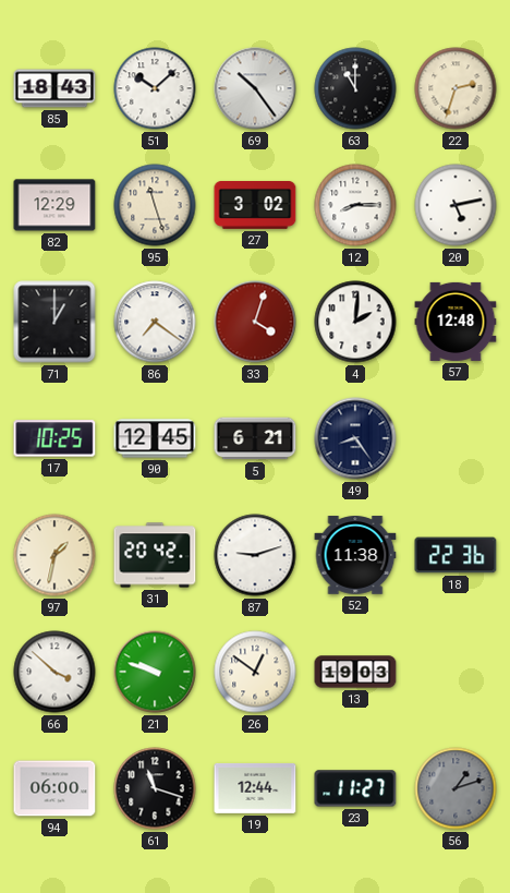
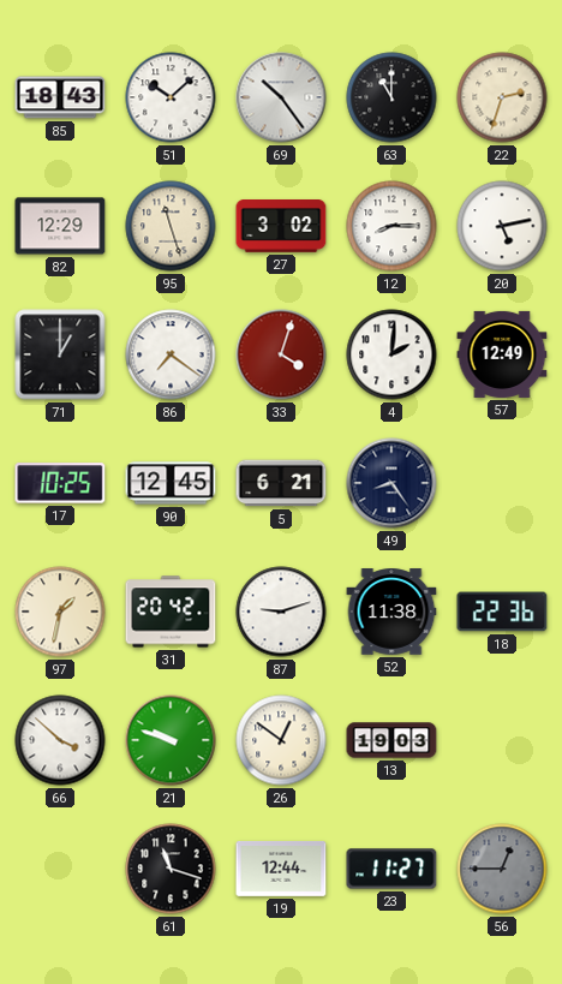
57: 12:48 -> 12:49 (502, 354)
94: 06:00 -> none (54, 788)
56: 1:12 -> 12:45 (502, 869)
